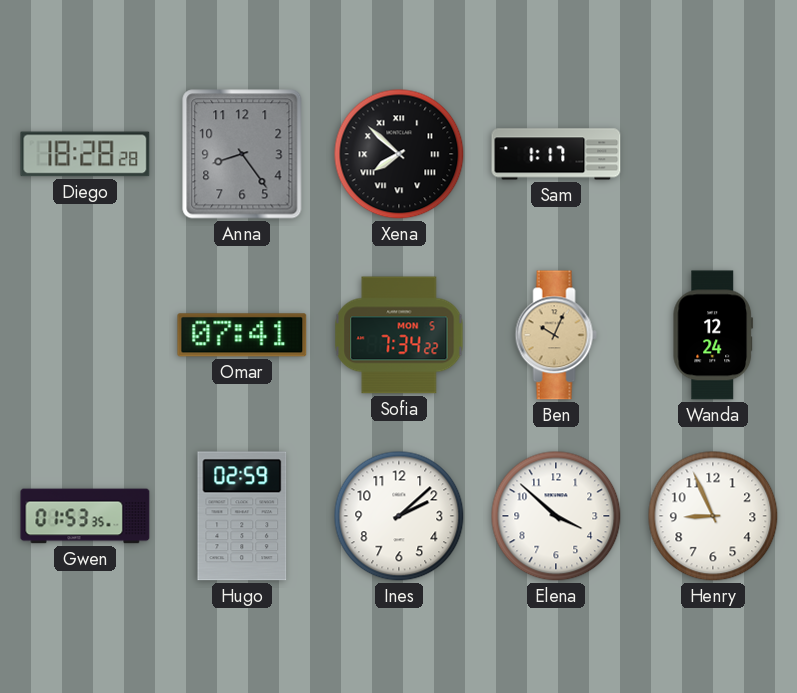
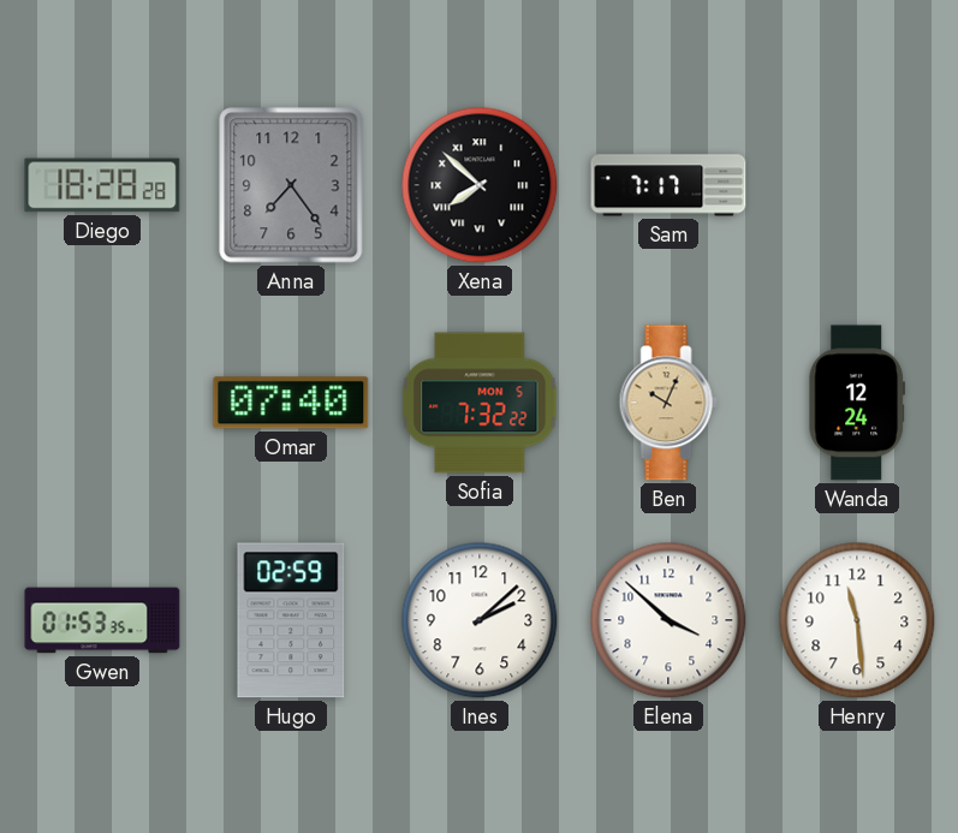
Anna: 8:24 -> 7:24 (291, 185)
Sam: 1:17 -> 7:17 (668, 185)
Omar: 07:41 -> 07:40 (291, 403)
Sofia: 7:34 -> 7:32 (480, 403)
Henry: 8:56 -> 11:29 (857, 620)
